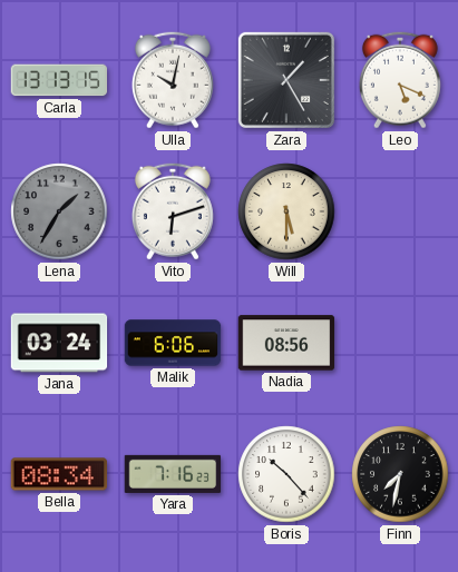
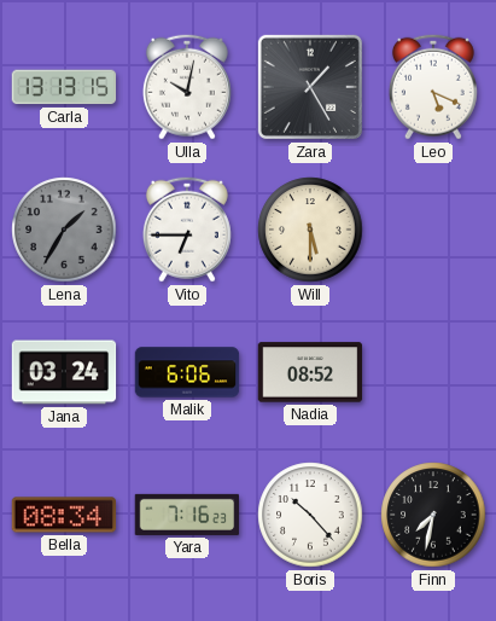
Vito: 6:12 -> 6:45 (187, 230)
Nadia: 08:56 -> 08:52 (310, 372)
